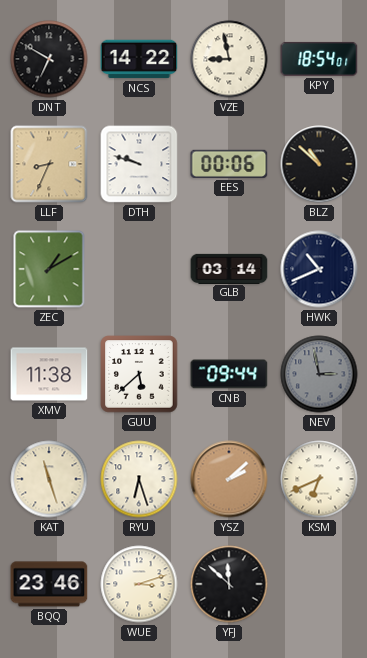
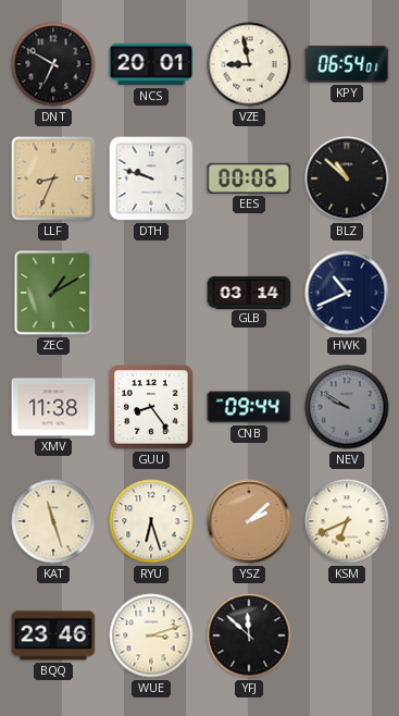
NCS: 14:22 -> 20:01 (151, 64)
KPY: 18:54 -> 06:54 (347, 64)
GUU: 5:38 -> 8:24 (151, 407)
NEV: 2:58 -> 9:50 (347, 407)
